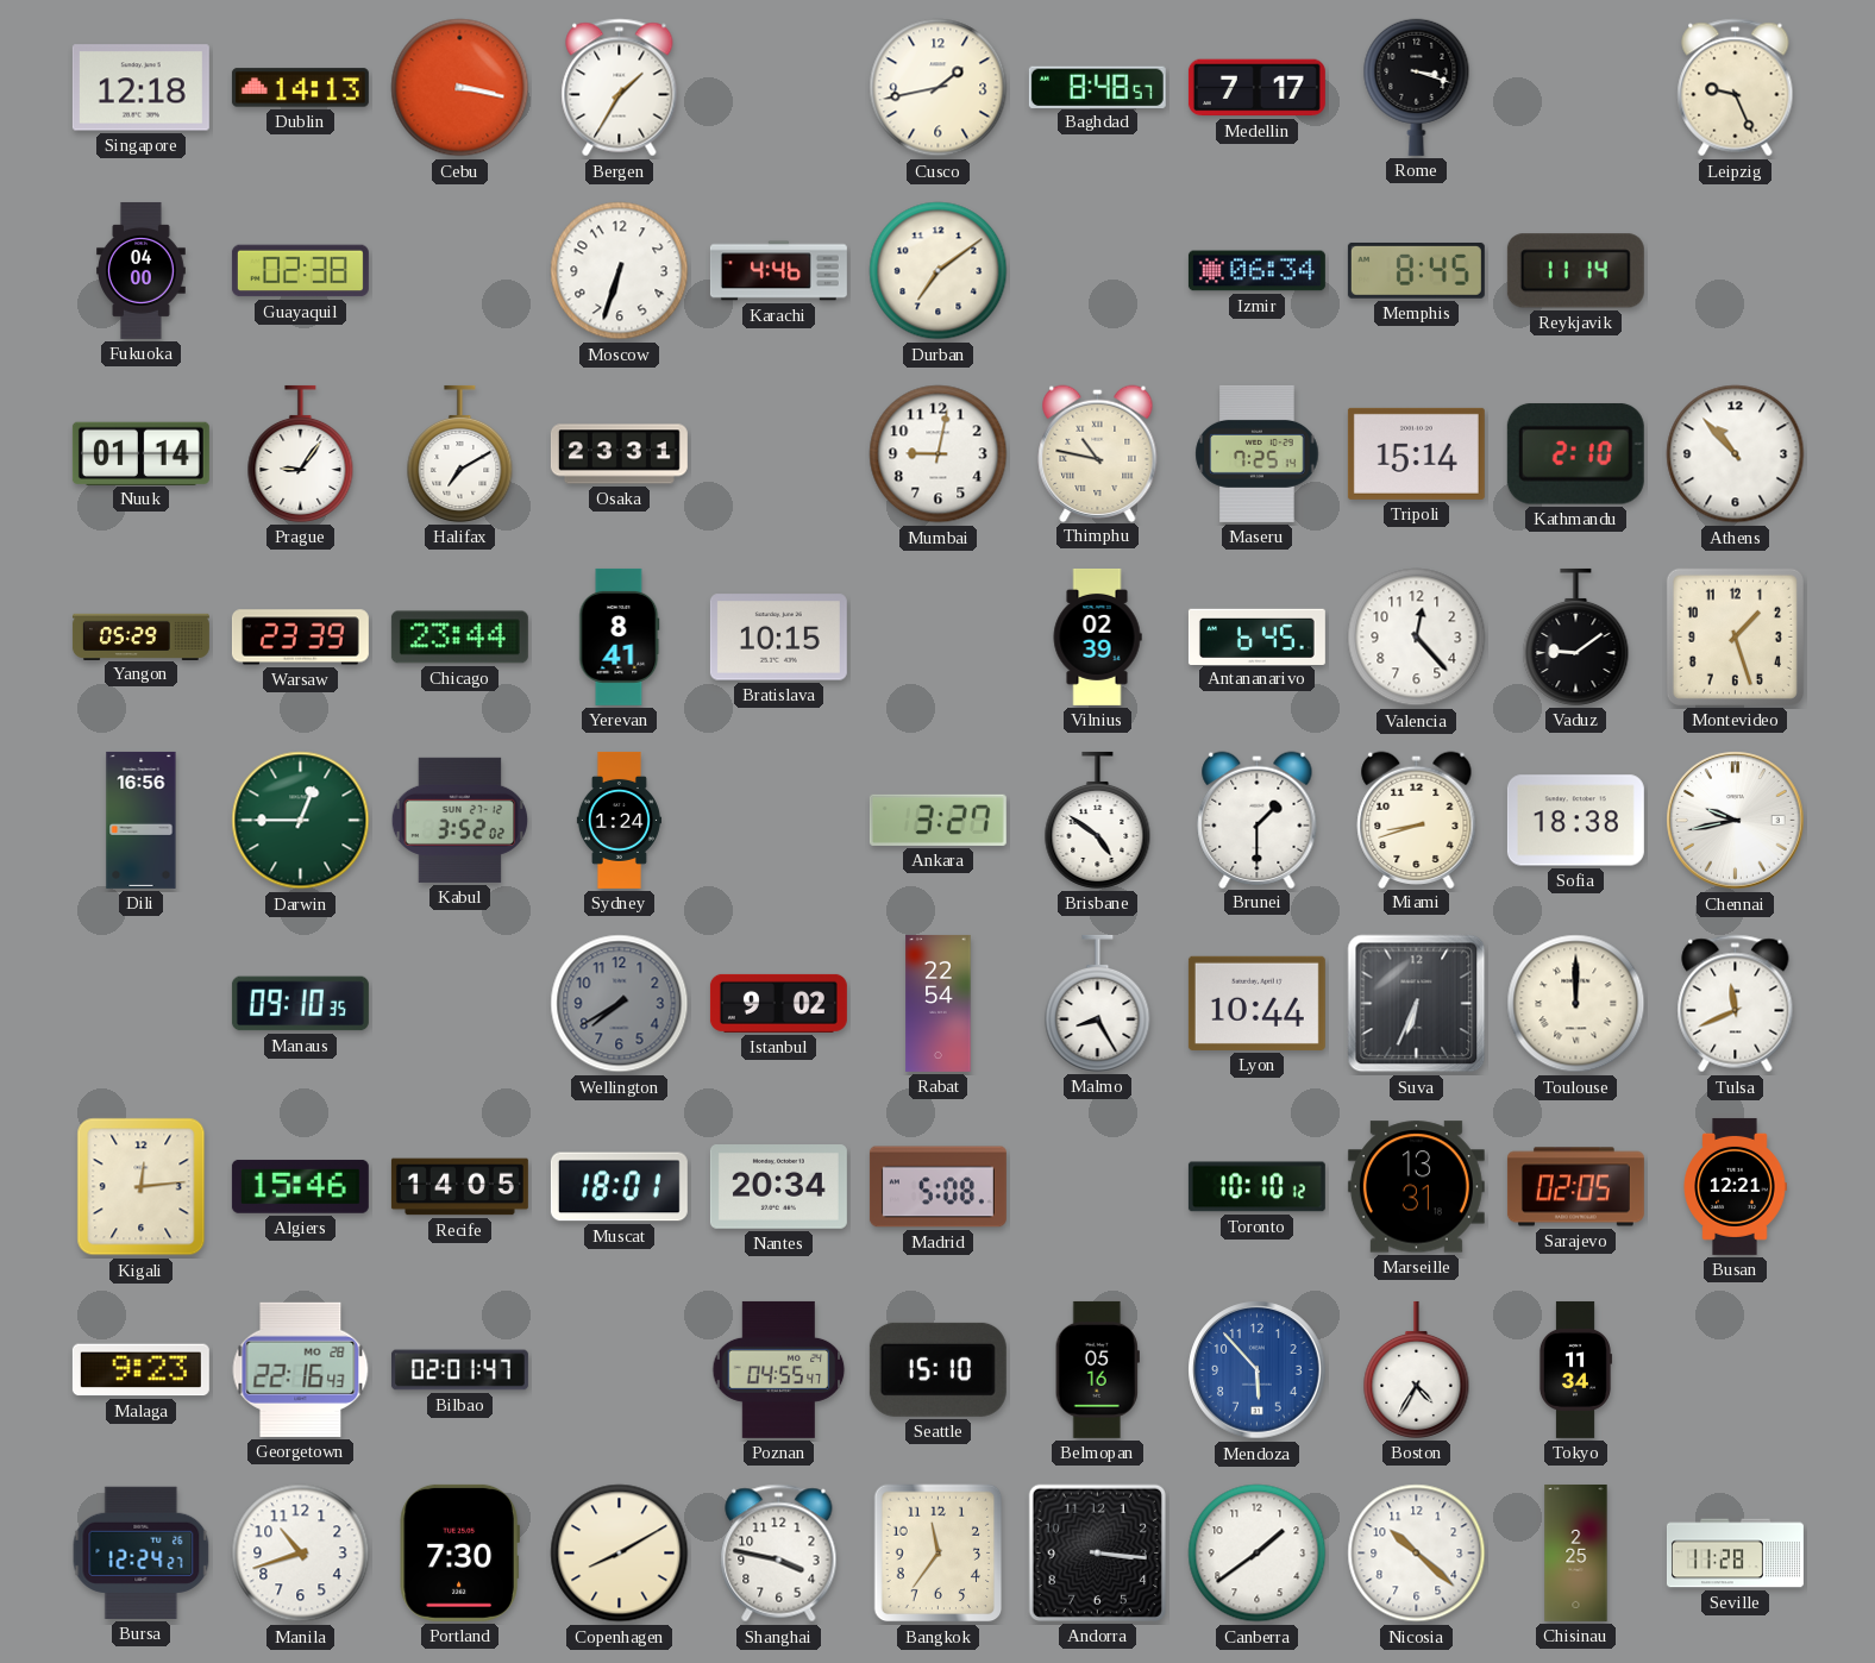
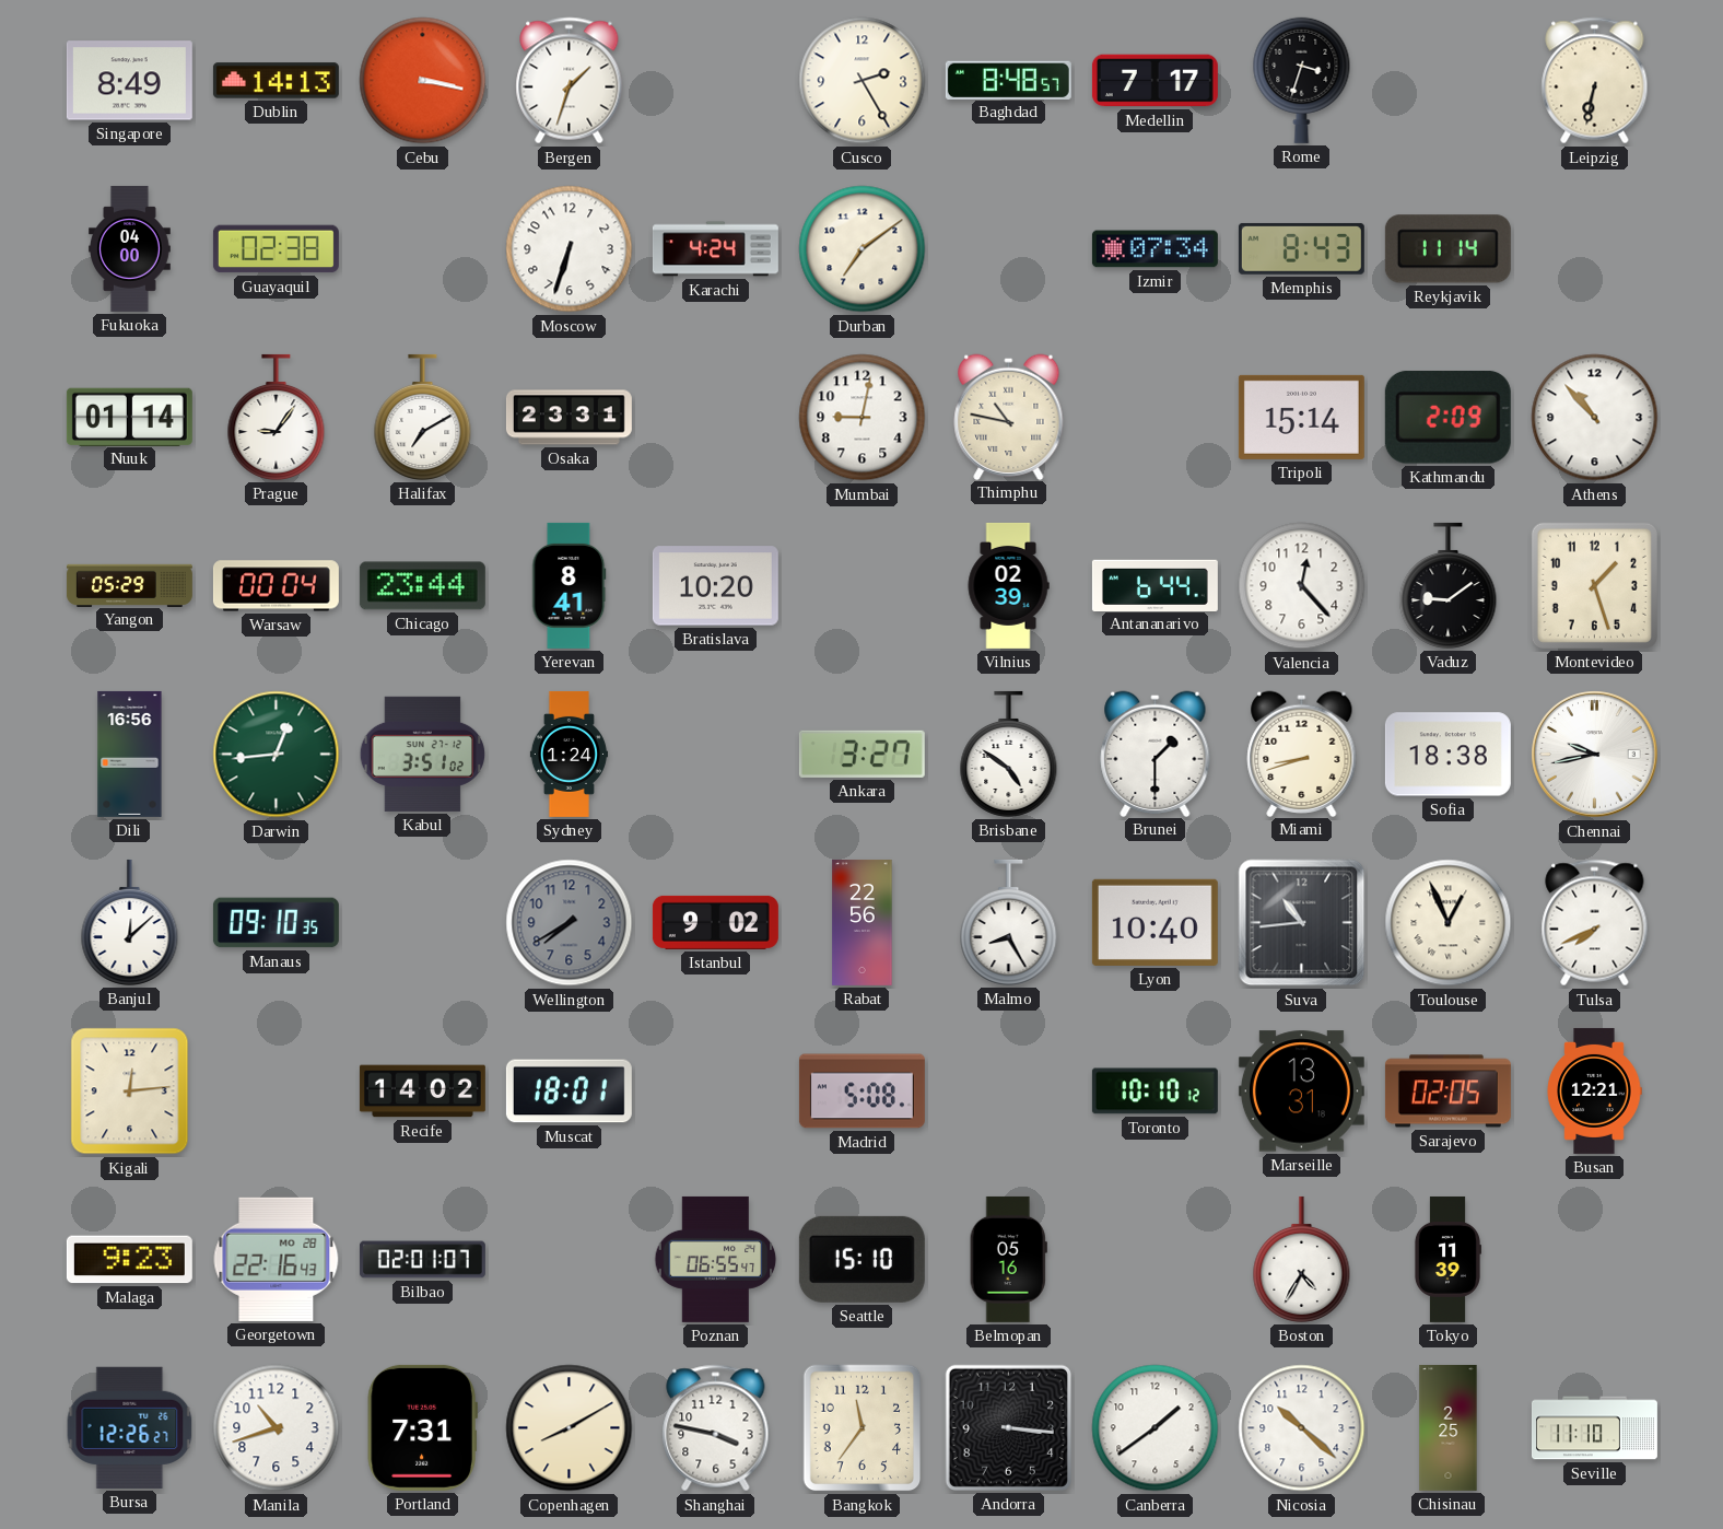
Singapore: 12:18 -> 8:49 (129, 81)
Bergen: 1:35 -> 1:33 (570, 81)
Cusco: 1:43 -> 2:25 (863, 81)
Rome: 3:18 -> 3:33 (1302, 80)
Leipzig: 9:26 -> 6:32 (1595, 81)
Karachi: 4:46 -> 4:24 (715, 249)
Izmir: 06:34 -> 07:34 (1154, 249)
Memphis: 8:45 -> 8:43 (1301, 248)
Maseru: 7:25 -> none (1258, 453)
Kathmandu: 2:10 -> 2:09 (1447, 417)
Warsaw: 23:39 -> 00:04 (276, 586)
Bratislava: 10:15 -> 10:20 (715, 586)
Antananarivo: 6:45 -> 6:44 (1154, 585)
Darwin: 12:45 -> 12:44 (277, 755)
Kabul: 3:52 -> 3:51 (423, 754)
Banjul: none -> 12:08 (130, 922)
Rabat: 22:54 -> 22:56 (863, 922)
Lyon: 10:44 -> 10:40 (1154, 922)
Suva: 6:34 -> 10:44 (1302, 923)
Toulouse: 12:00 -> 12:56 (1449, 923)
Tulsa: 11:41 -> 7:41 (1595, 923)
Algiers: 15:46 -> none (300, 1186)
Recife: 14:05 -> 14:02 (422, 1092)
Nantes: 20:34 -> none (778, 1187)
Bilbao: 02:01:47 -> 02:01:07 (422, 1260)
Poznan: 04:55 -> 06:55 (716, 1259)
Mendoza: 5:53 -> none (1258, 1370)
Tokyo: 11:34 -> 11:39 (1447, 1259)
Bursa: 12:24 -> 12:26 (130, 1427)
Portland: 7:30 -> 7:31 (422, 1427)
Seville: 11:28 -> 11:10 (1594, 1428)
